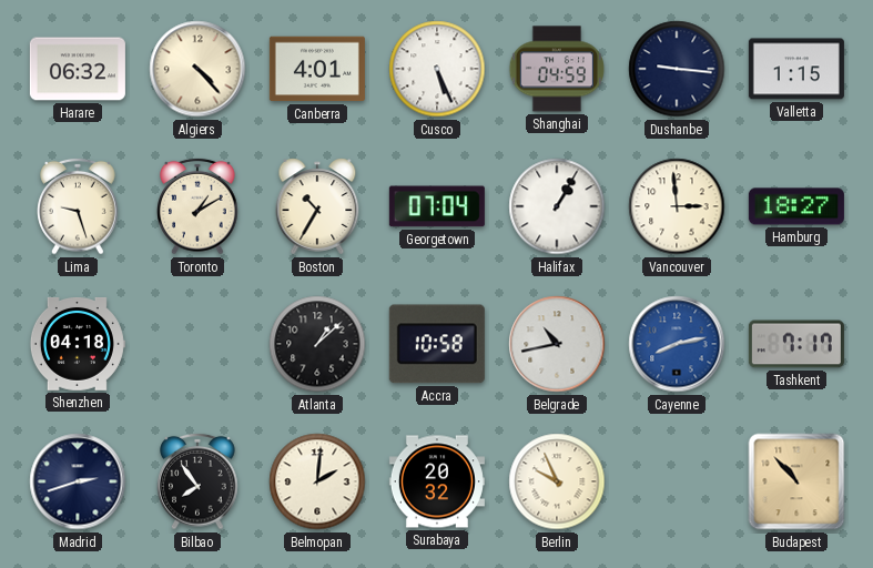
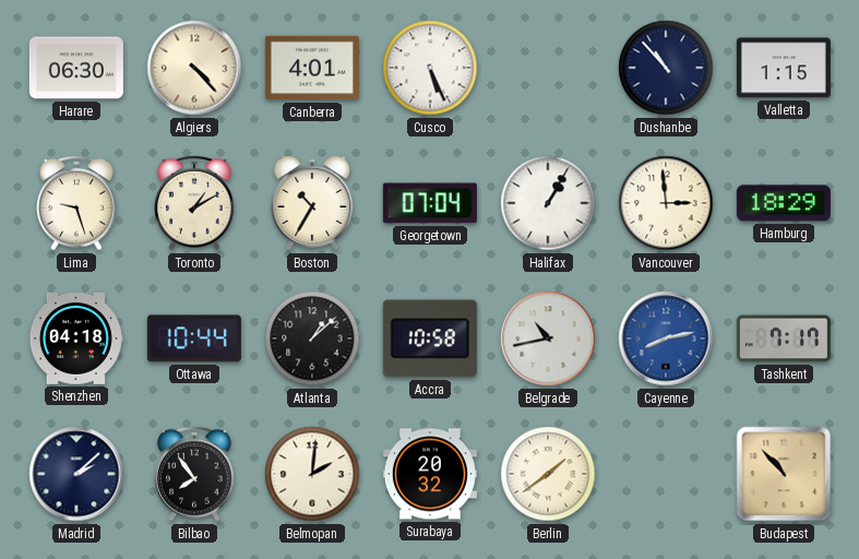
Harare: 06:32 -> 06:30 (76, 68)
Shanghai: 04:59 -> none (557, 69)
Dushanbe: 9:16 -> 10:53 (666, 68)
Hamburg: 18:27 -> 18:29 (784, 203)
Ottawa: none -> 10:44 (194, 338)
Madrid: 2:42 -> 2:08 (76, 474)
Berlin: 9:56 -> 1:39 (548, 474)
